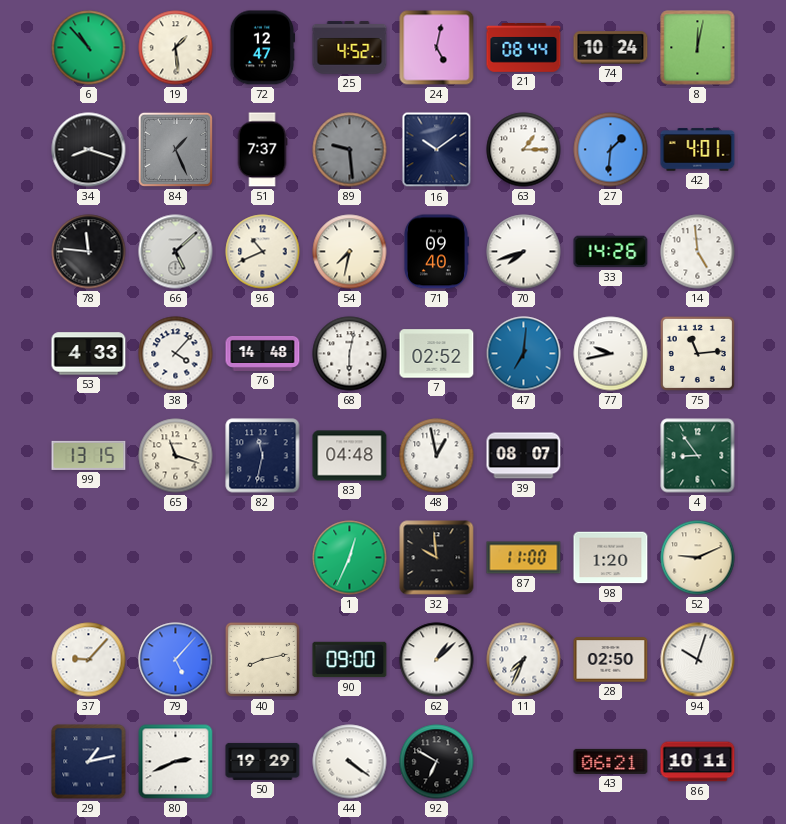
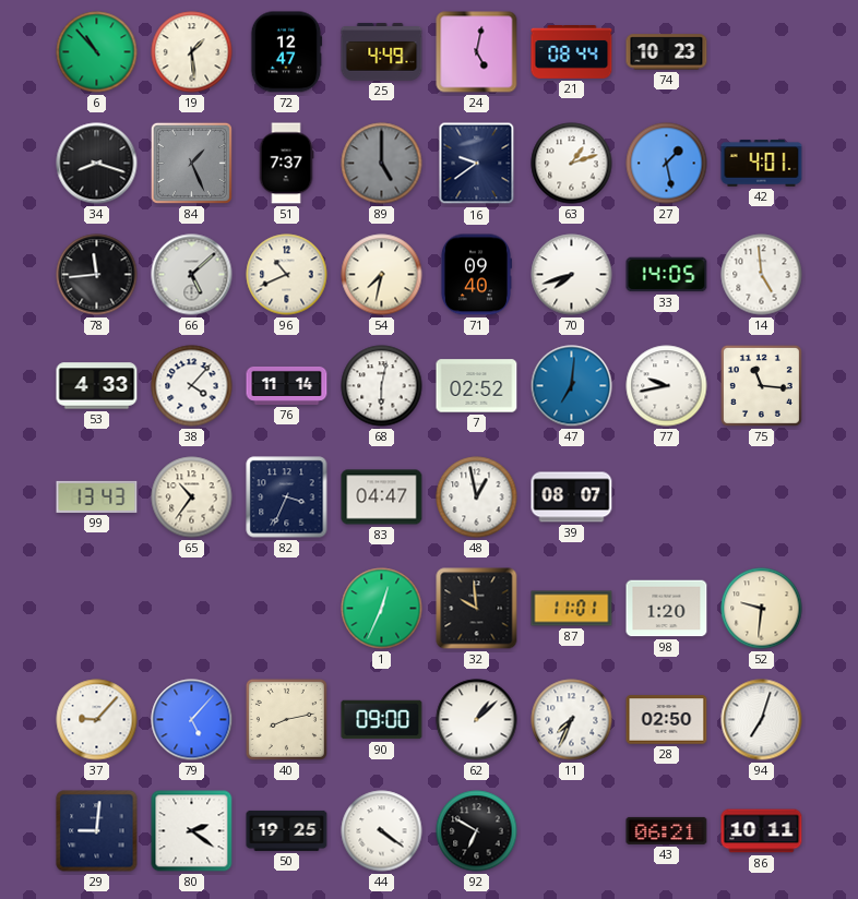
25: 4:52 -> 4:49 (382, 52)
74: 10:24 -> 10:23 (667, 52)
8: 12:02 -> none (698, 48)
89: 9:29 -> 5:00 (382, 164)
16: 10:09 -> 9:39 (477, 164)
63: 1:15 -> 1:12 (572, 164)
27: 1:31 -> 1:28 (667, 164)
78: 11:46 -> 11:44 (97, 275)
33: 14:26 -> 14:05 (667, 275)
76: 14:48 -> 11:14 (287, 385)
75: 11:14 -> 11:16 (761, 385)
99: 13:15 -> 13:43 (97, 496)
65: 11:18 -> 10:36 (192, 498)
82: 11:32 -> 3:34 (287, 498)
83: 04:48 -> 04:47 (382, 498)
4: 8:54 -> none (698, 456)
87: 11:00 -> 11:01 (572, 609)
52: 9:11 -> 9:31 (762, 609)
94: 10:03 -> 7:03 (762, 720)
29: 1:13 -> 9:01 (97, 831)
80: 2:41 -> 2:21 (192, 831)
50: 19:29 -> 19:25 (287, 830)
